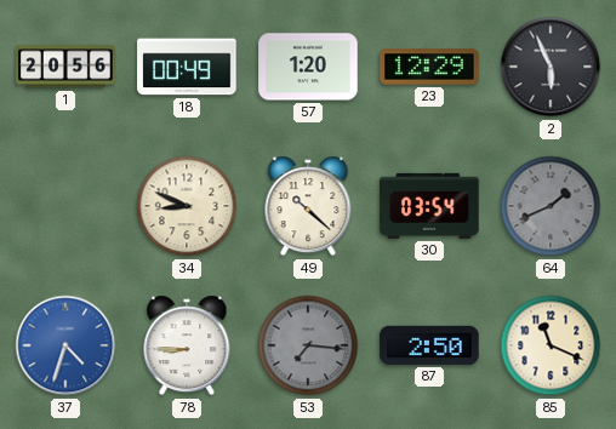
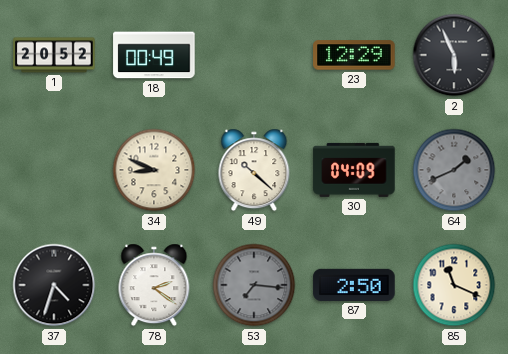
1: 20:56 -> 20:52 (54, 55)
57: 1:20 -> none (308, 67)
30: 03:54 -> 04:09 (354, 170)
37 dial: blue -> black (54, 285)
78: 8:45 -> 2:21 (154, 285)
